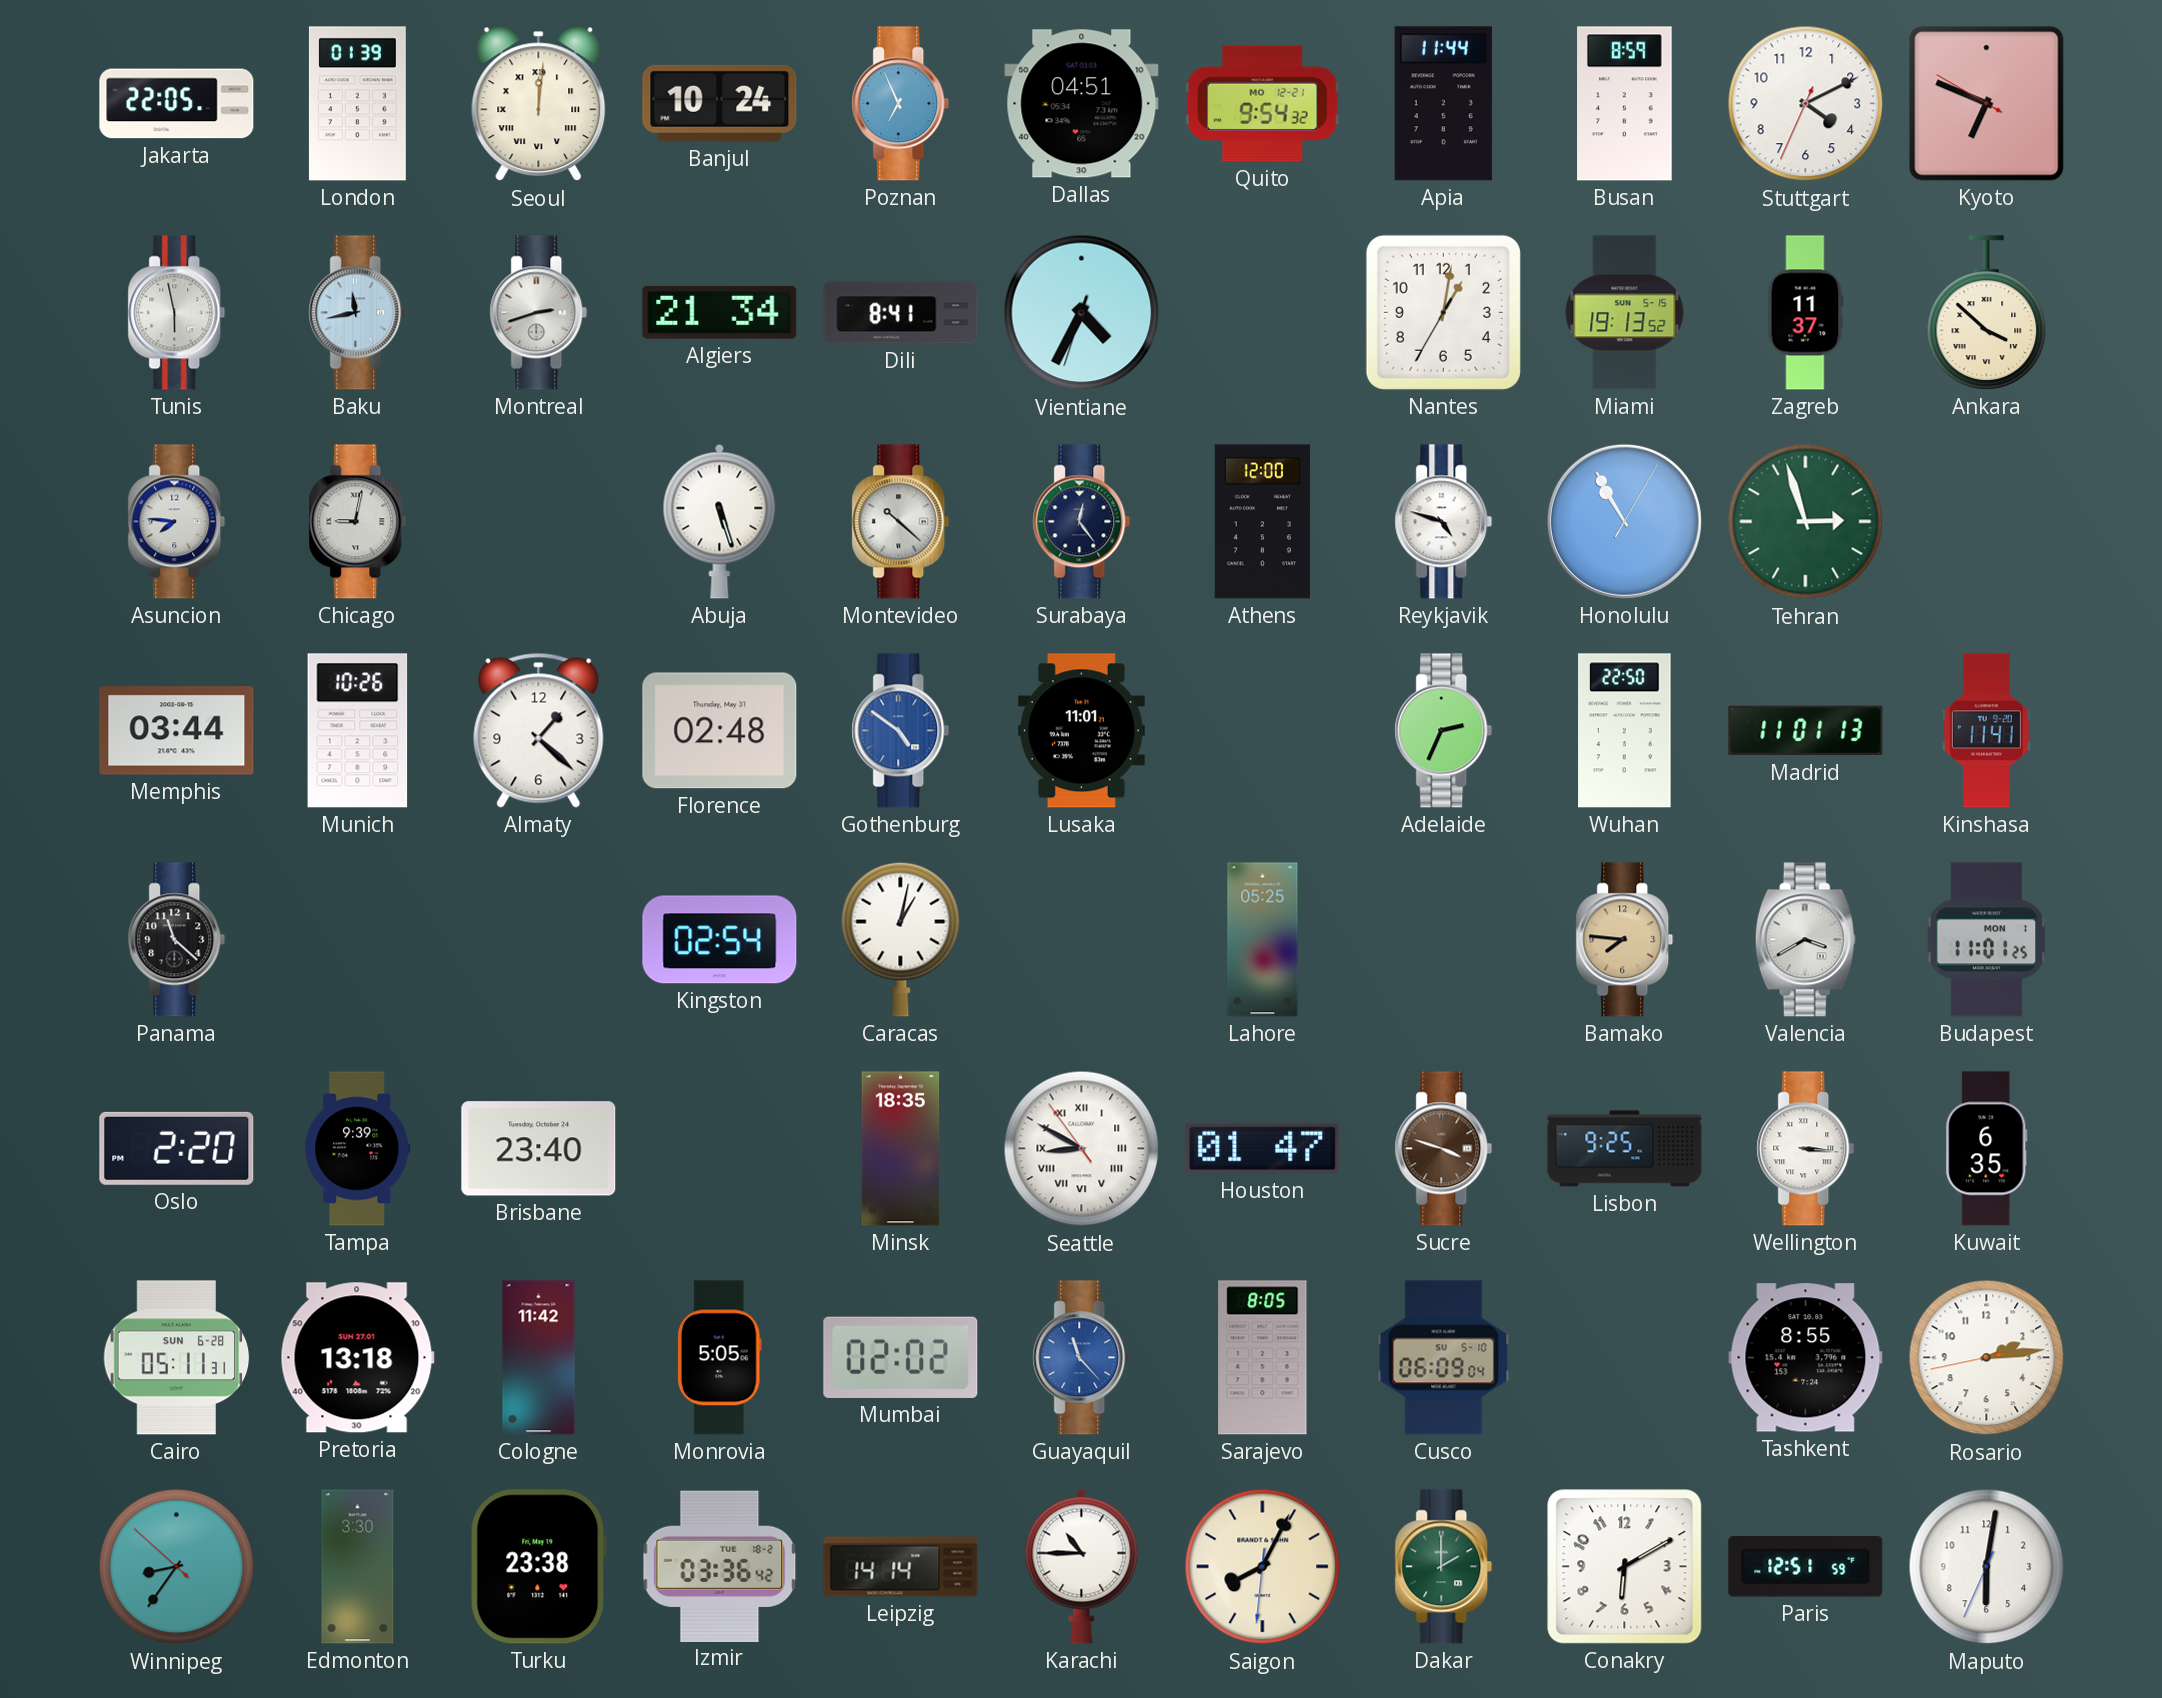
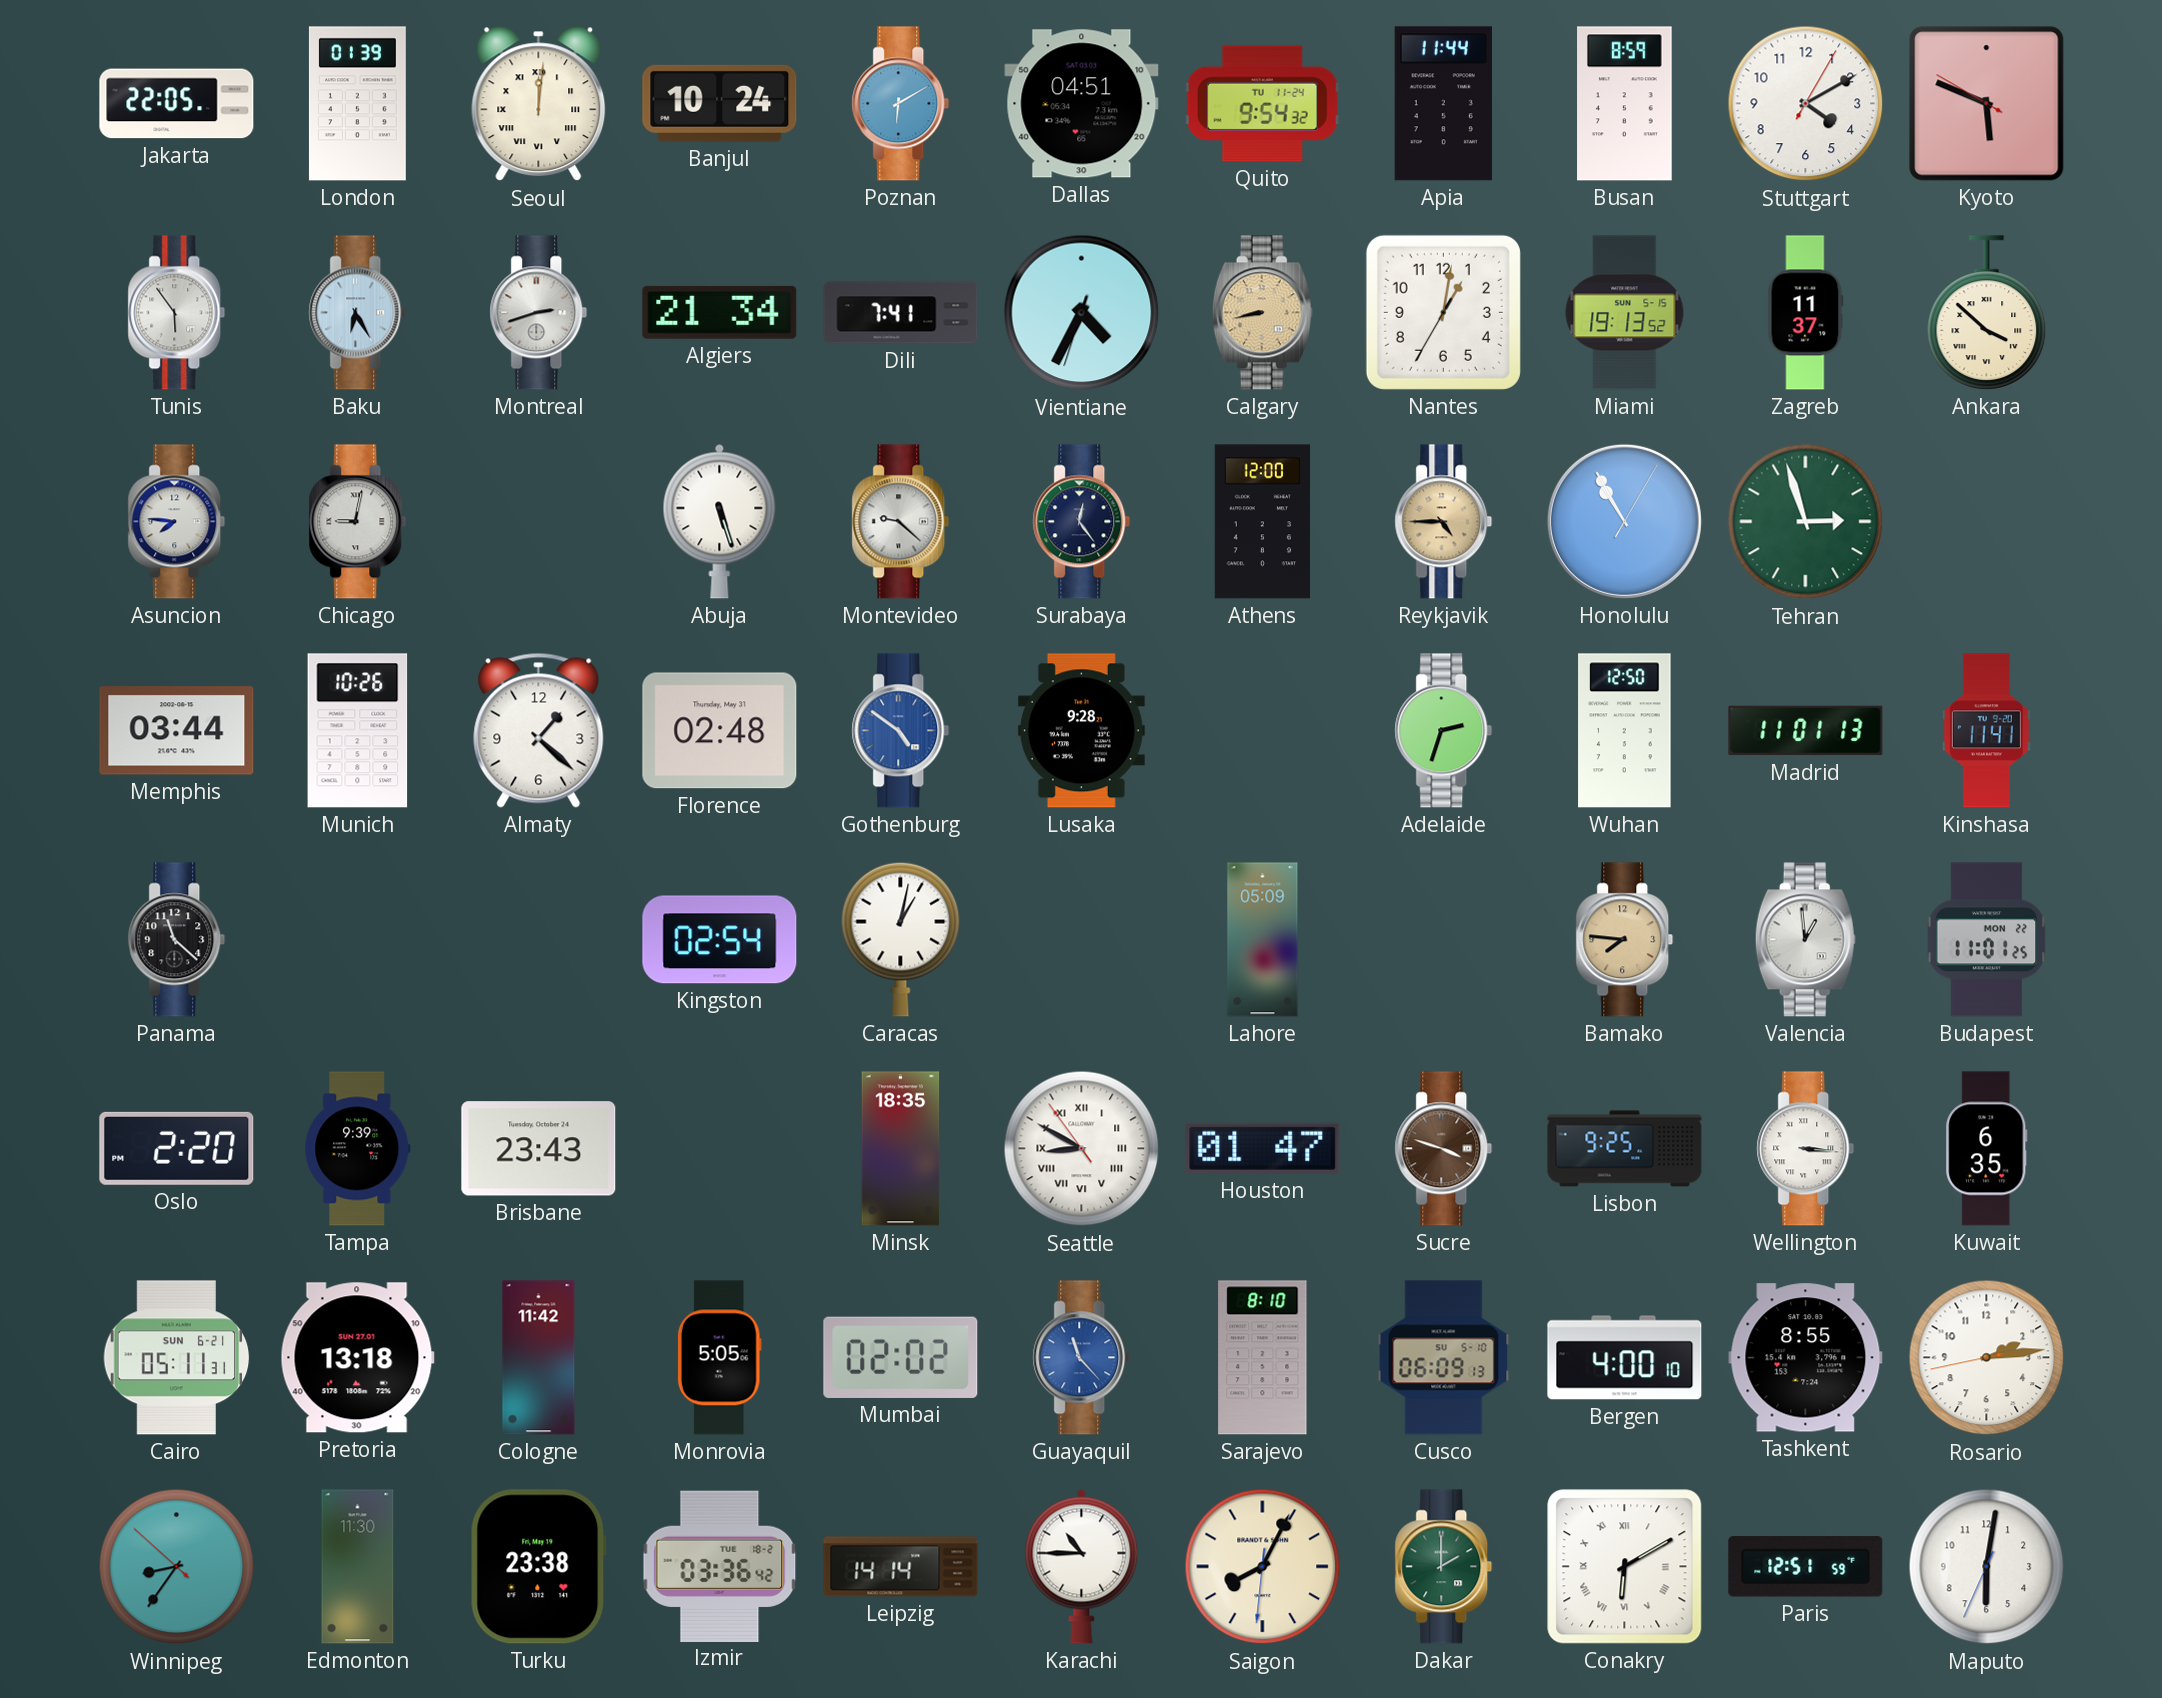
Poznan: 6:56 -> 6:10 (901, 104)
Quito date: MO 12-21 -> TU 11-24 (1262, 104)
Stuttgart: 4:10:34 -> 4:10:05 (1806, 104)
Kyoto: 6:48 -> 5:48 (1987, 104)
Tunis: 5:58 -> 5:54 (177, 313)
Baku: 11:43 -> 6:25 (358, 313)
Dili: 8:41 -> 7:41 (901, 313)
Calgary: none -> 8:43 (1262, 313)
Montevideo: 10:22 -> 9:22 (901, 522)
Reykjavik: 4:48 -> 4:45 (1444, 522)
Reykjavik dial: white -> champagne (1444, 522)
Lusaka: 11:01 -> 9:28 (1081, 731)
Adelaide: 2:34 -> 2:33 (1444, 731)
Wuhan: 22:50 -> 12:50 (1625, 731)
Lahore: 05:25 -> 05:09 (1263, 940)
Valencia: 3:40 -> 12:59 (1805, 940)
Budapest date: MON 1 -> MON 22 (1987, 940)
Brisbane: 23:40 -> 23:43 (539, 1149)
Cairo date: SUN 6-28 -> SUN 6-21 (177, 1358)
Sarajevo: 8:05 -> 8:10 (1263, 1358)
Cusco: 06:09:04 -> 06:09:13 (1444, 1358)
Bergen: none -> 4:00 (1625, 1358)
Edmonton: 3:30 -> 11:30 (358, 1567)
Conakry numerals: Arabic -> Roman (1625, 1567)
